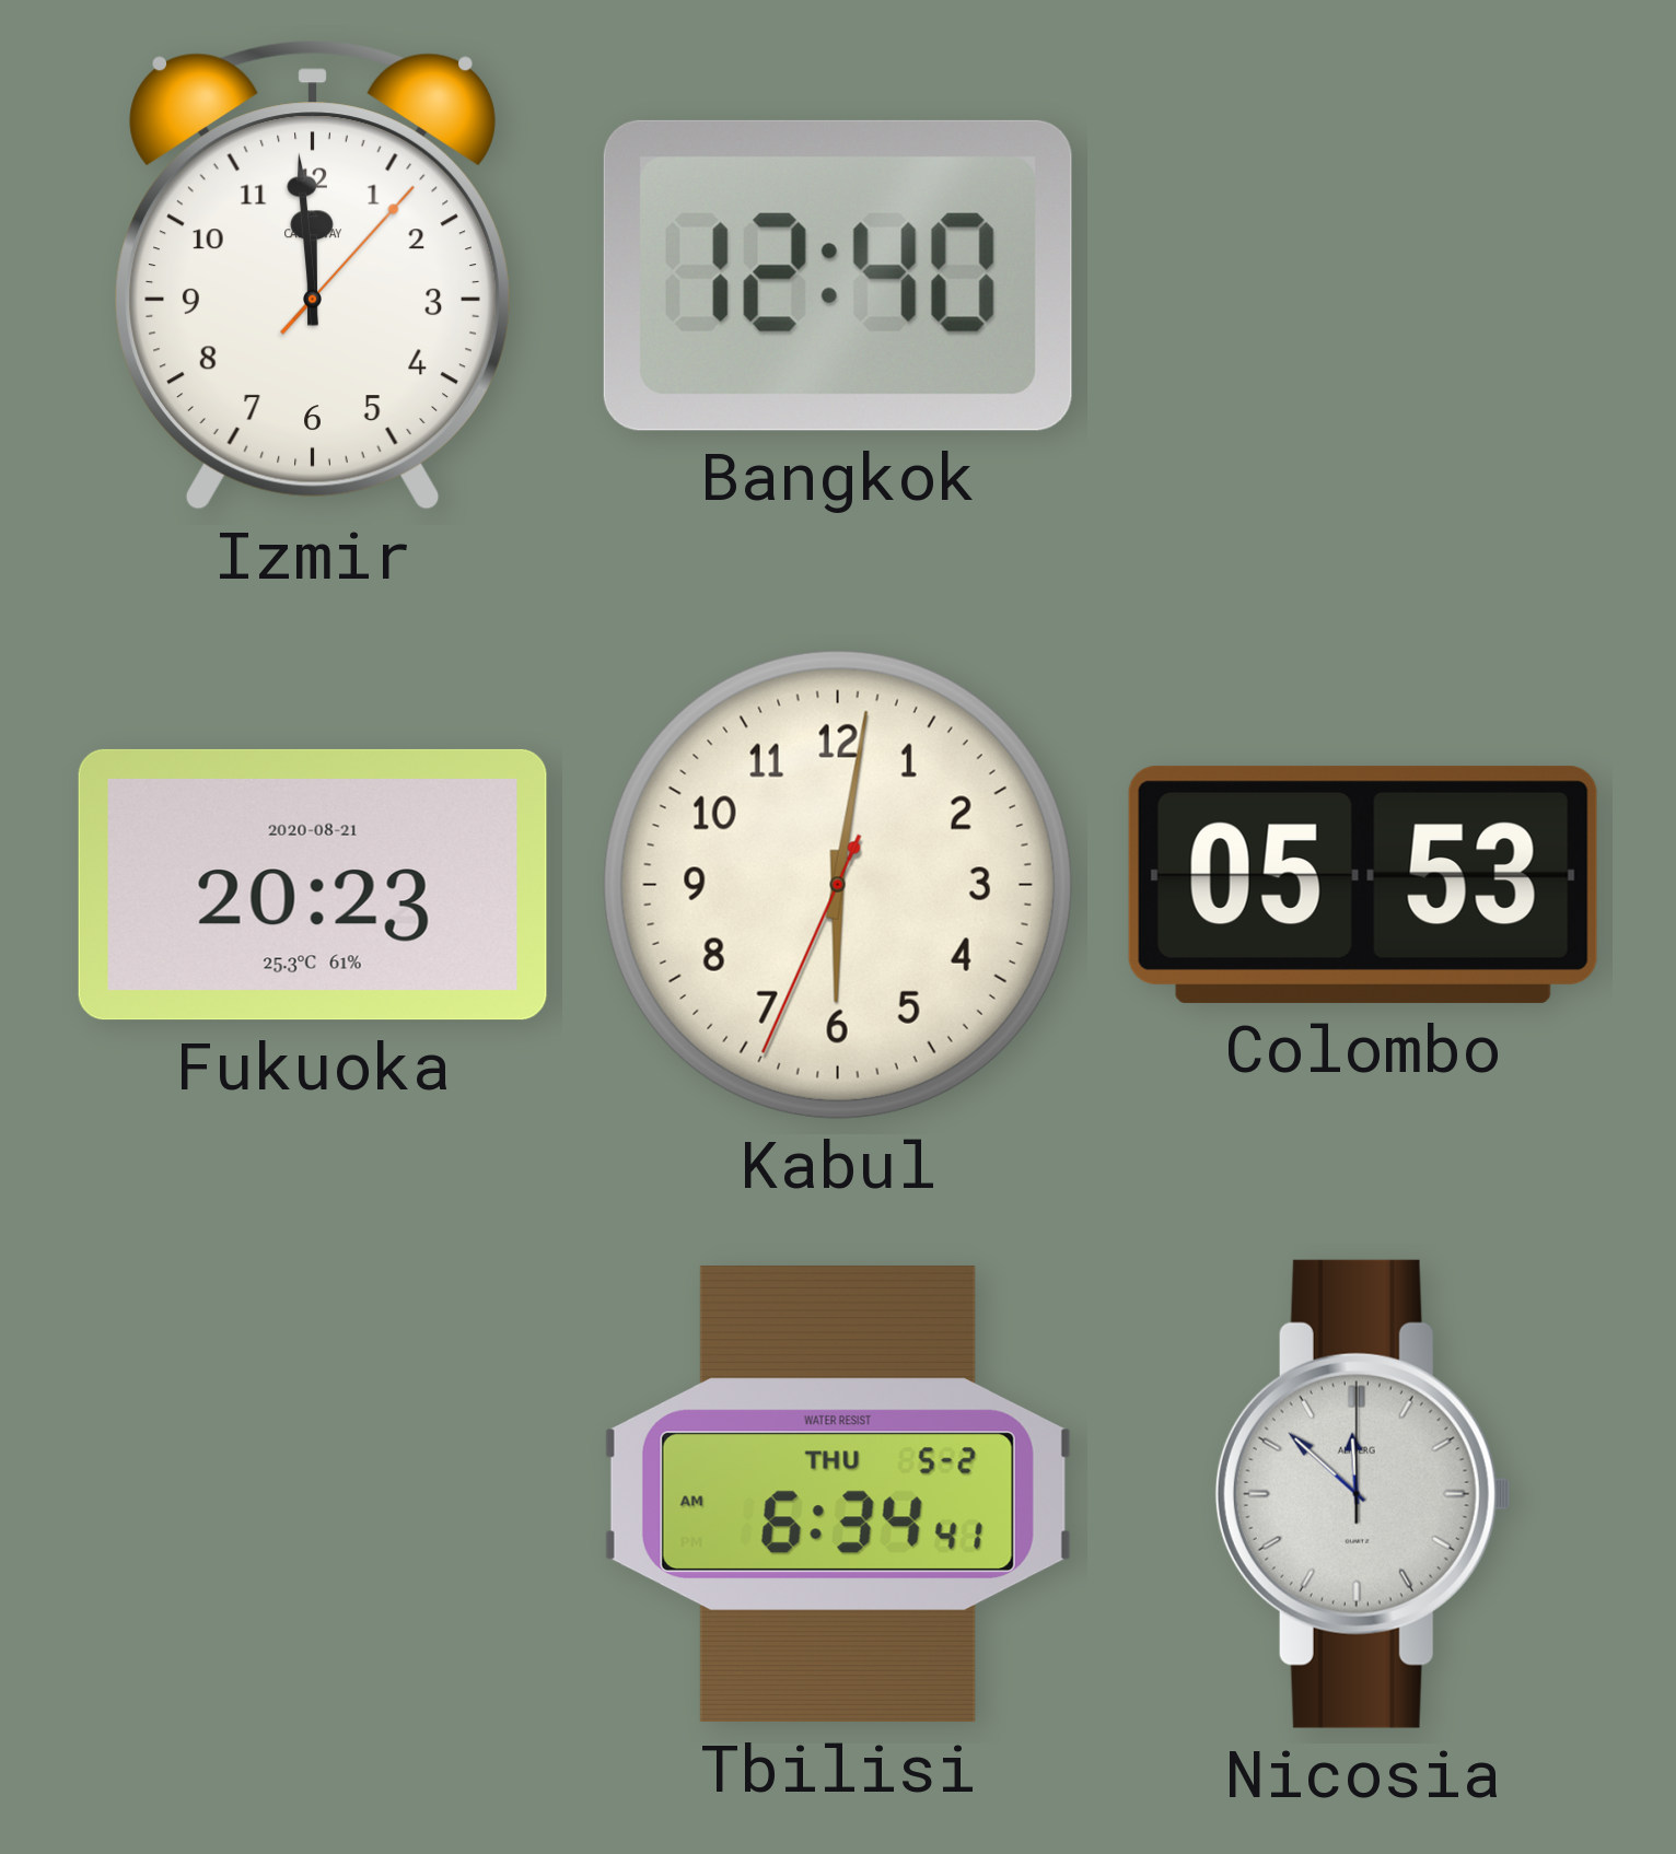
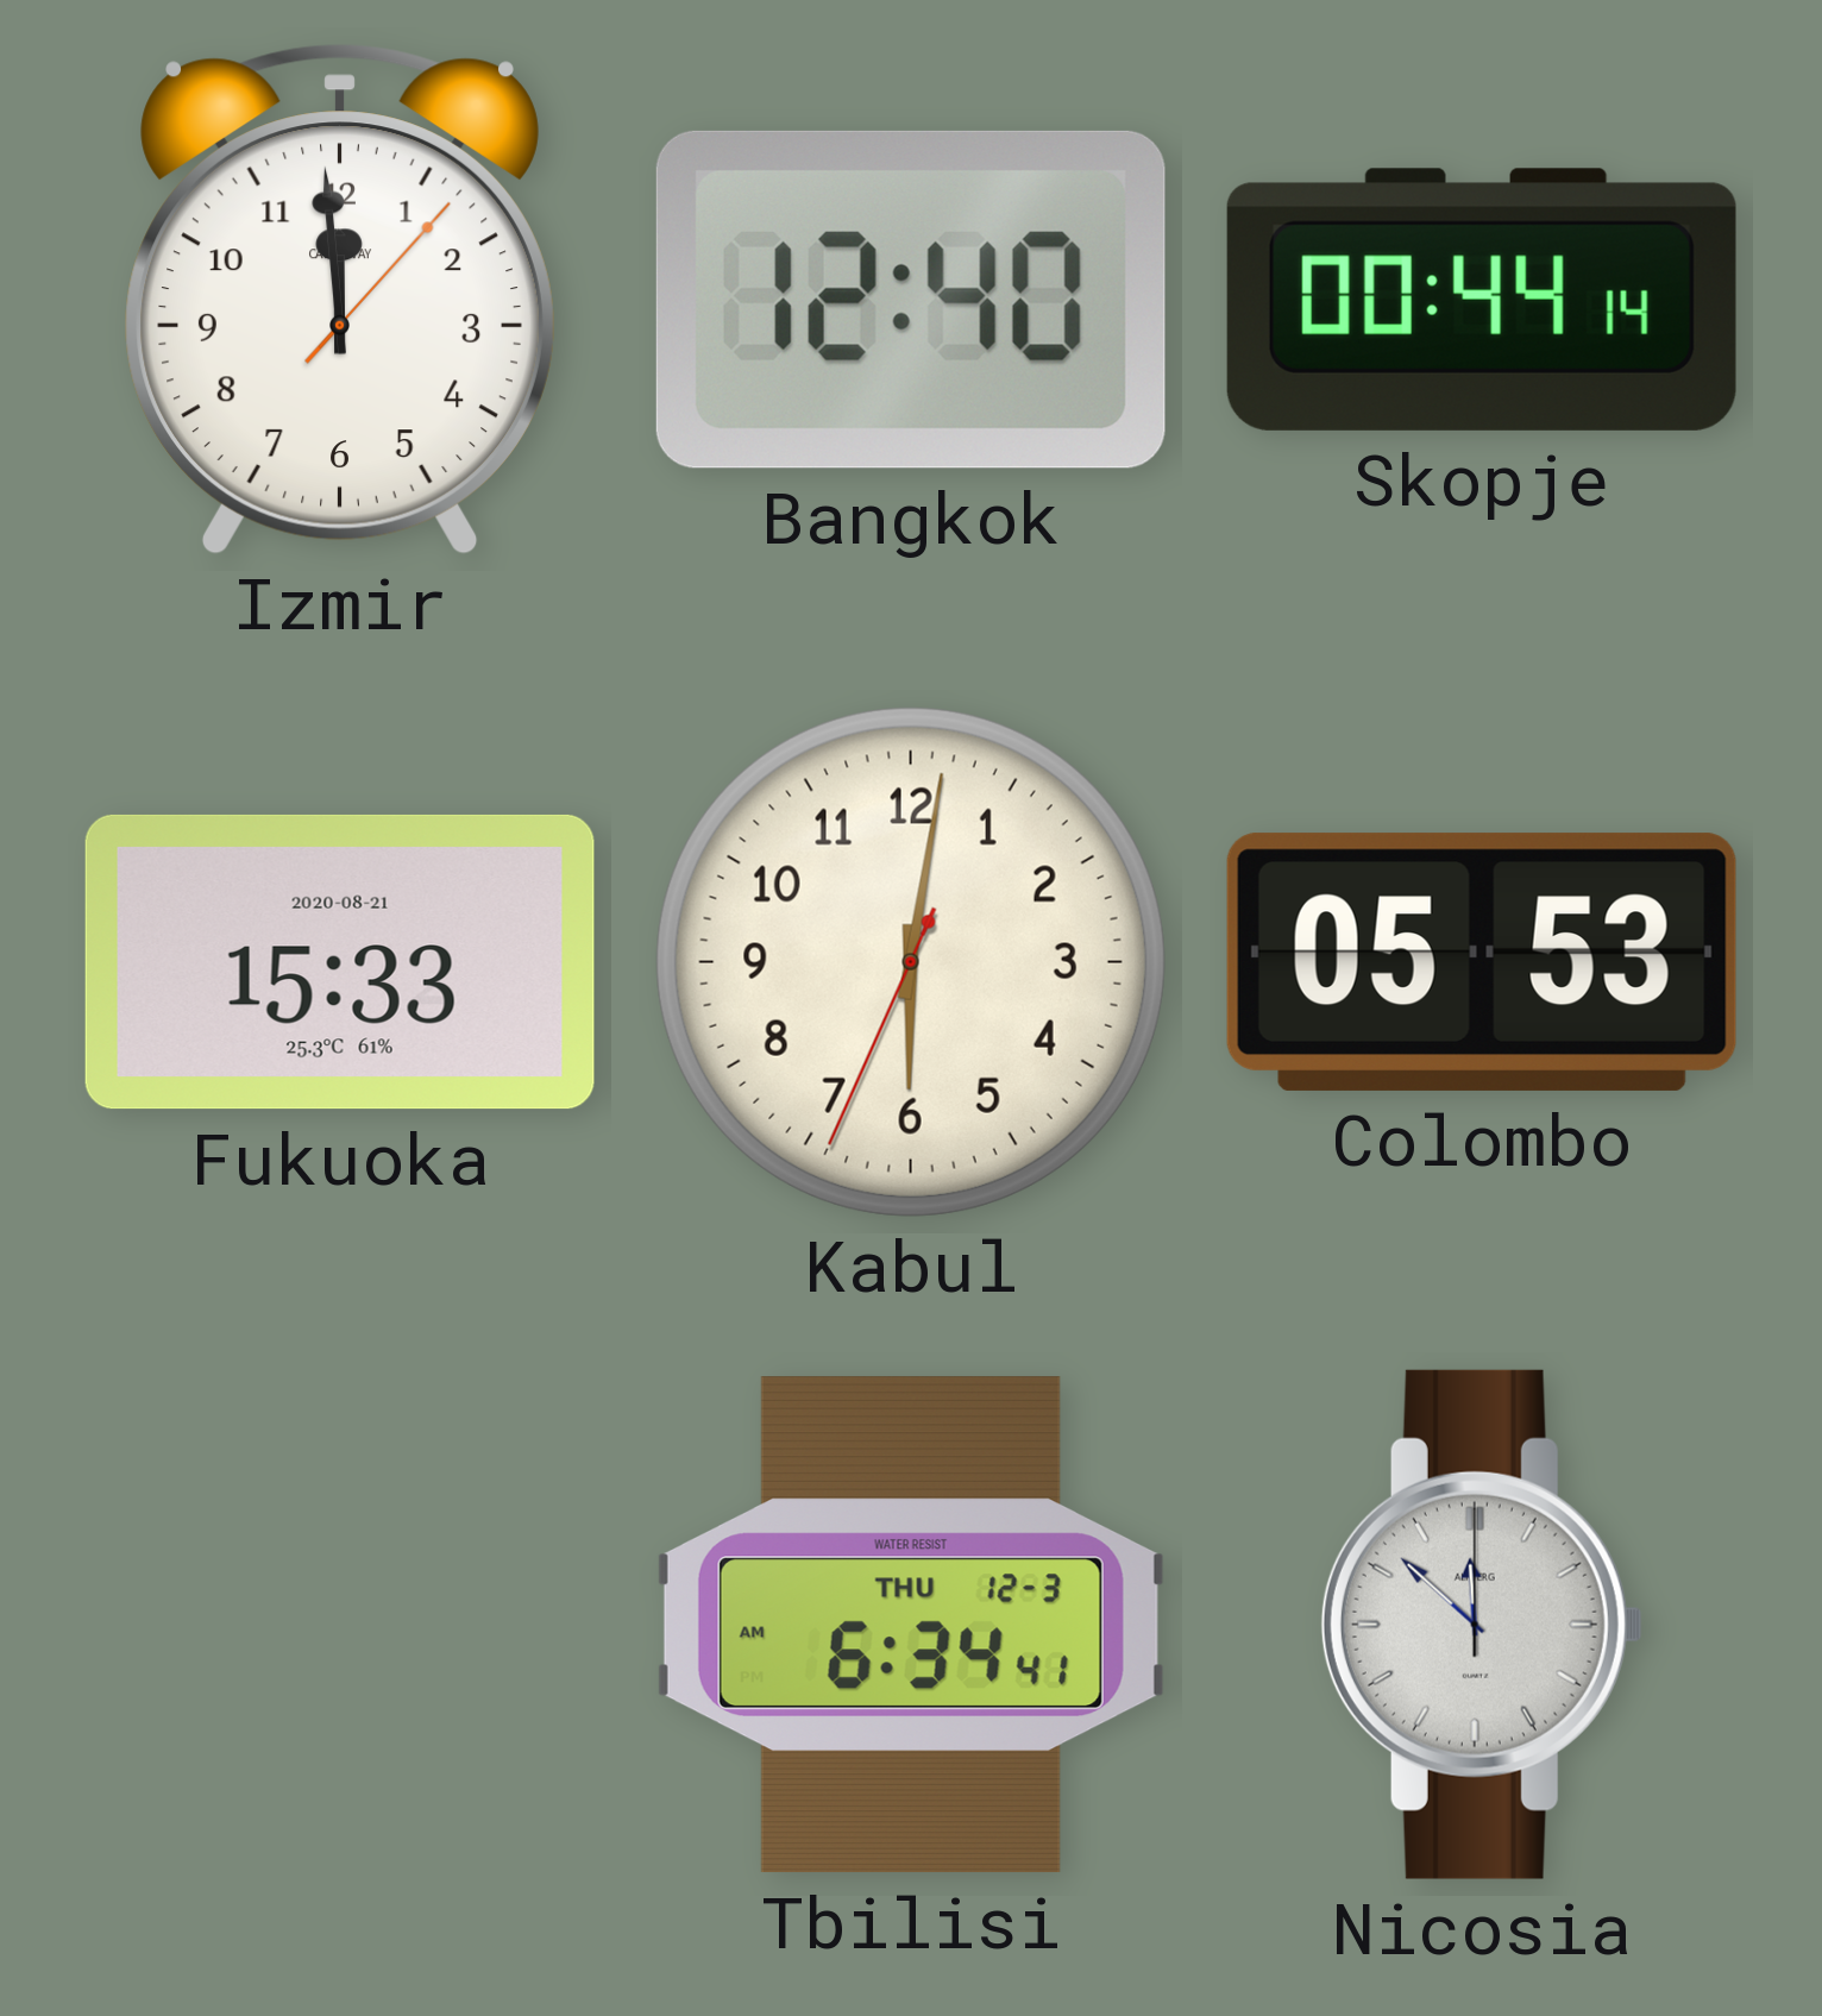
Skopje: none -> 00:44 (1482, 300)
Fukuoka: 20:23 -> 15:33 (340, 962)
Tbilisi date: THU 5-2 -> THU 12-3 (911, 1625)
